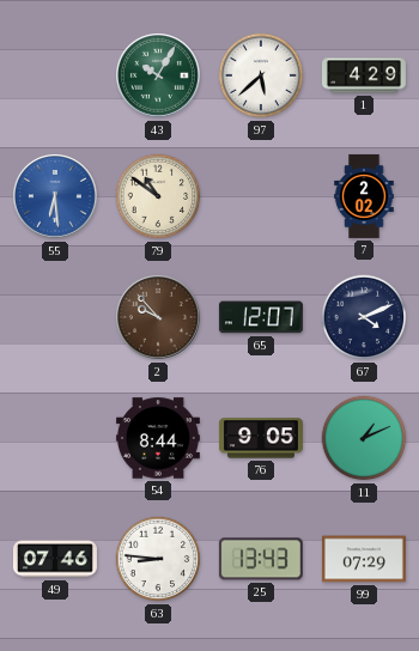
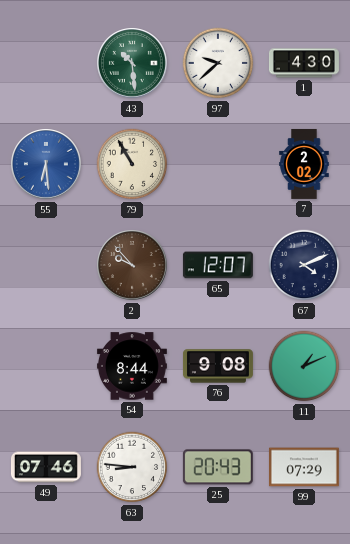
43: 10:05 -> 10:29 (133, 64)
97: 5:38 -> 9:38 (218, 63)
1: 4:29 -> 4:30 (304, 63)
79: 10:51 -> 10:55 (132, 164)
76: 9:05 -> 9:08 (218, 366)
25: 13:43 -> 20:43 (218, 467)
